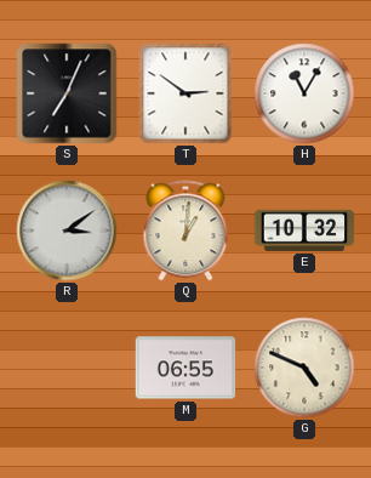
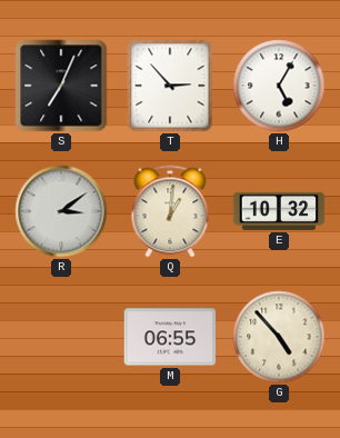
T: 2:51 -> 2:53 (170, 86)
H: 11:05 -> 5:05 (279, 86)
G: 4:49 -> 4:53 (279, 337)
